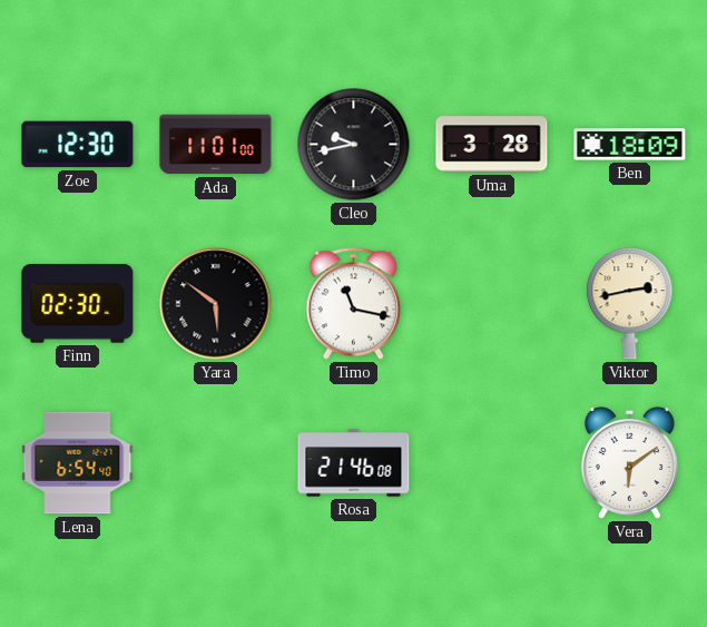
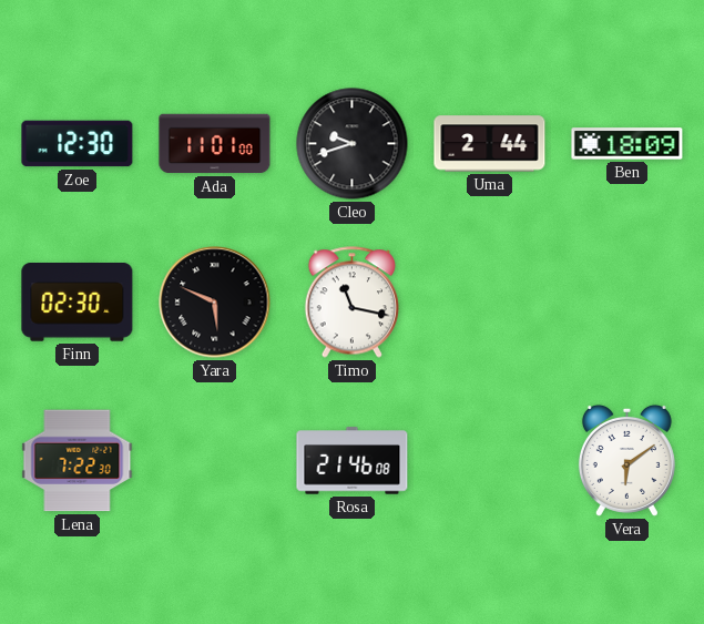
Cleo: 9:43 -> 9:42 (353, 144)
Uma: 3:28 -> 2:44 (490, 144)
Yara: 5:51 -> 5:49 (215, 303)
Viktor: 2:43 -> none (630, 304)
Lena: 6:54 -> 7:22 (78, 461)
